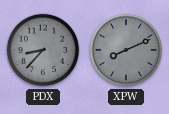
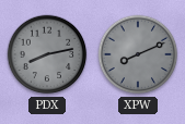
PDX: 8:37 -> 8:13 (47, 54)
